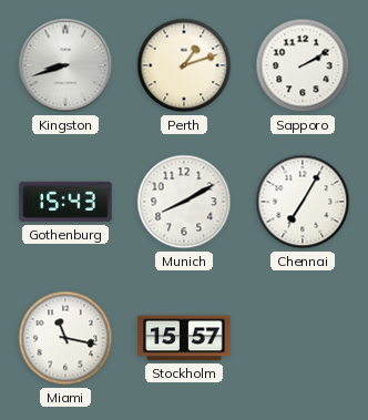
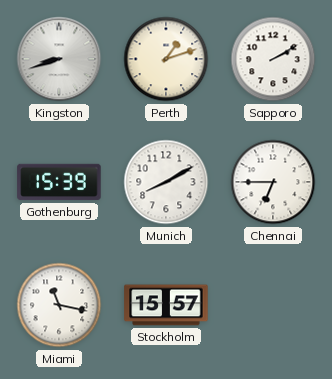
Gothenburg: 15:43 -> 15:39 (59, 182)
Chennai: 7:05 -> 6:45 (273, 182)
